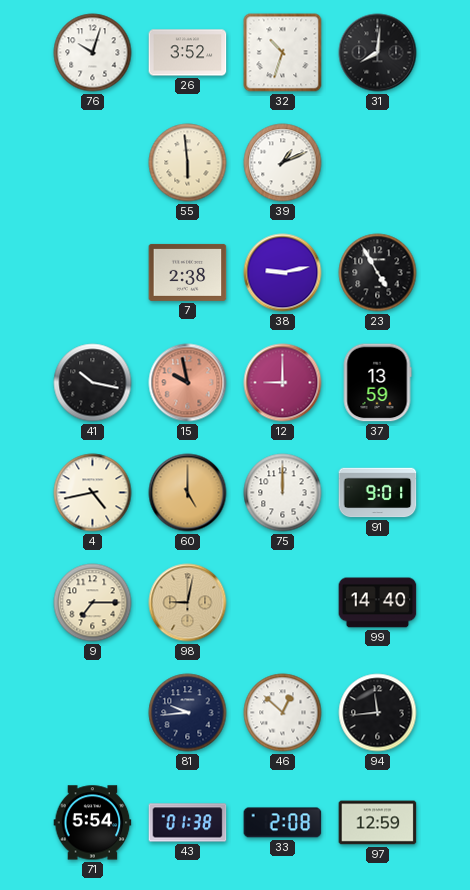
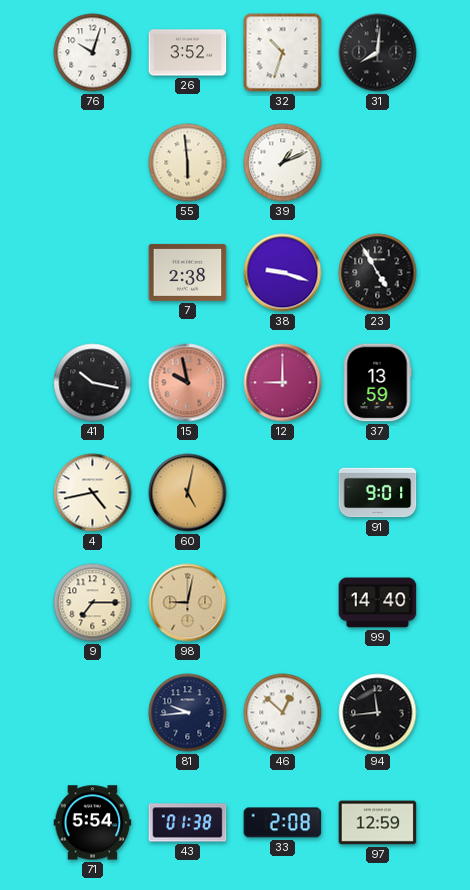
38: 9:13 -> 9:18 (283, 273)
60: 5:00 -> 5:02 (188, 493)
75: 12:00 -> none (283, 493)
